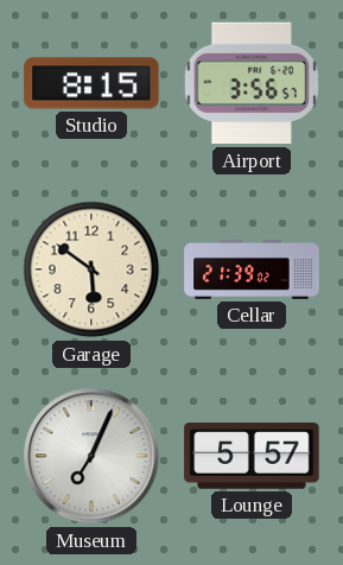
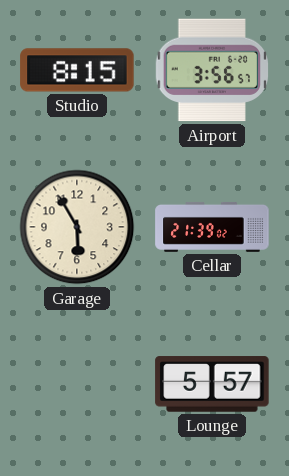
Garage: 5:51 -> 5:55 (77, 227)
Museum: 7:04 -> none (91, 456)
